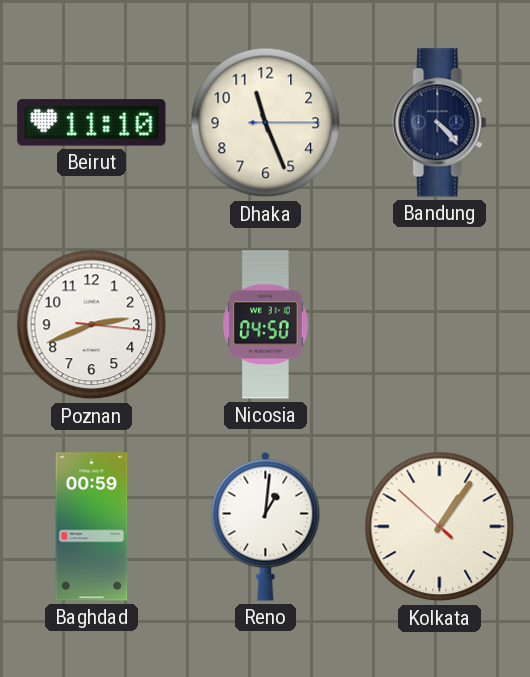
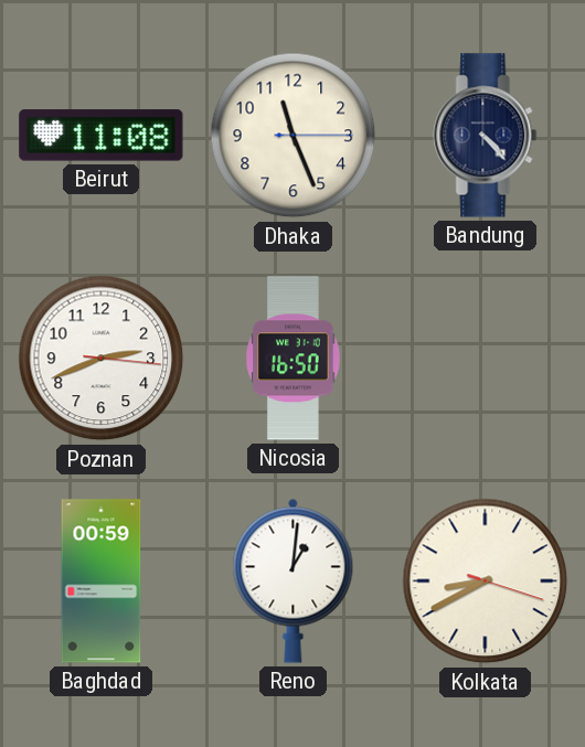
Beirut: 11:10 -> 11:08 (102, 136)
Nicosia: 04:50 -> 16:50 (294, 359)
Kolkata: 1:05 -> 8:40 (486, 581)
